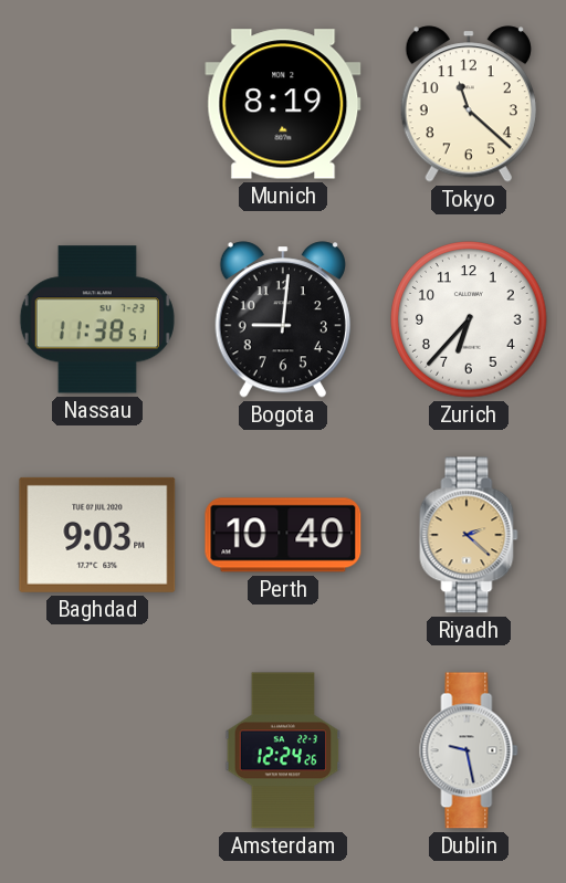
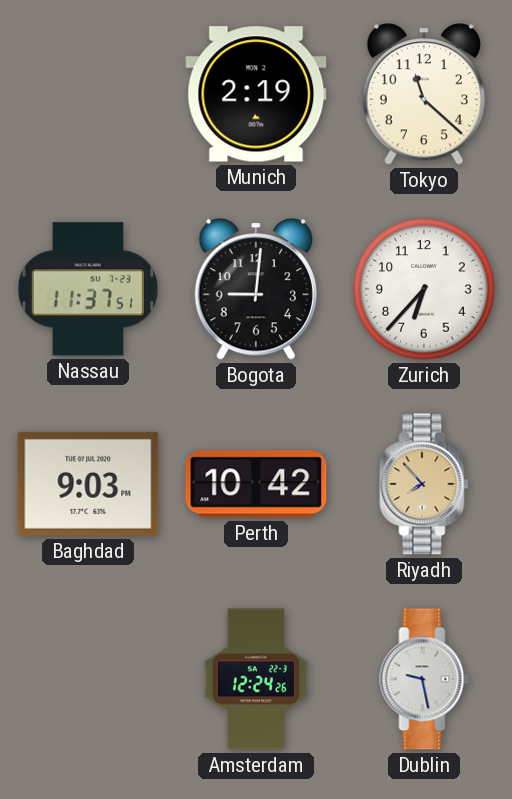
Munich: 8:19 -> 2:19 (256, 94)
Nassau: 11:38 -> 11:37 (88, 289)
Perth: 10:40 -> 10:42 (256, 484)
Riyadh: 2:22 -> 7:53 (424, 484)
